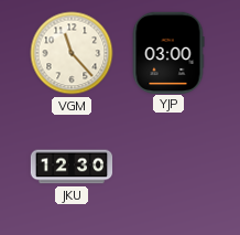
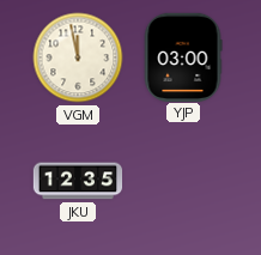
VGM: 11:23 -> 11:58 (78, 57)
JKU: 12:30 -> 12:35 (78, 181)
